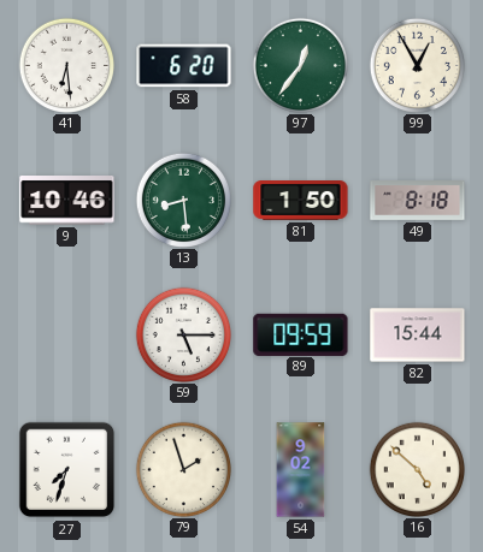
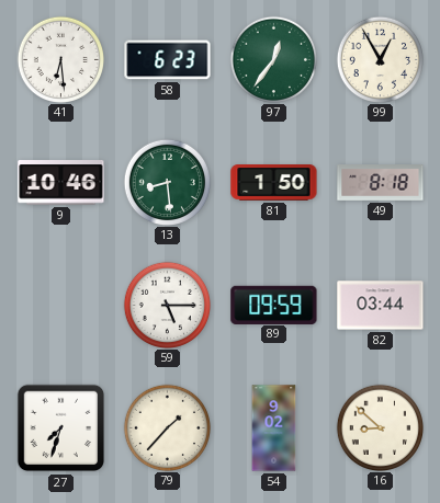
58: 6:20 -> 6:23 (168, 60)
82: 15:44 -> 03:44 (381, 306)
79: 1:57 -> 1:37 (167, 427)
16: 4:52 -> 8:52 (380, 427)
